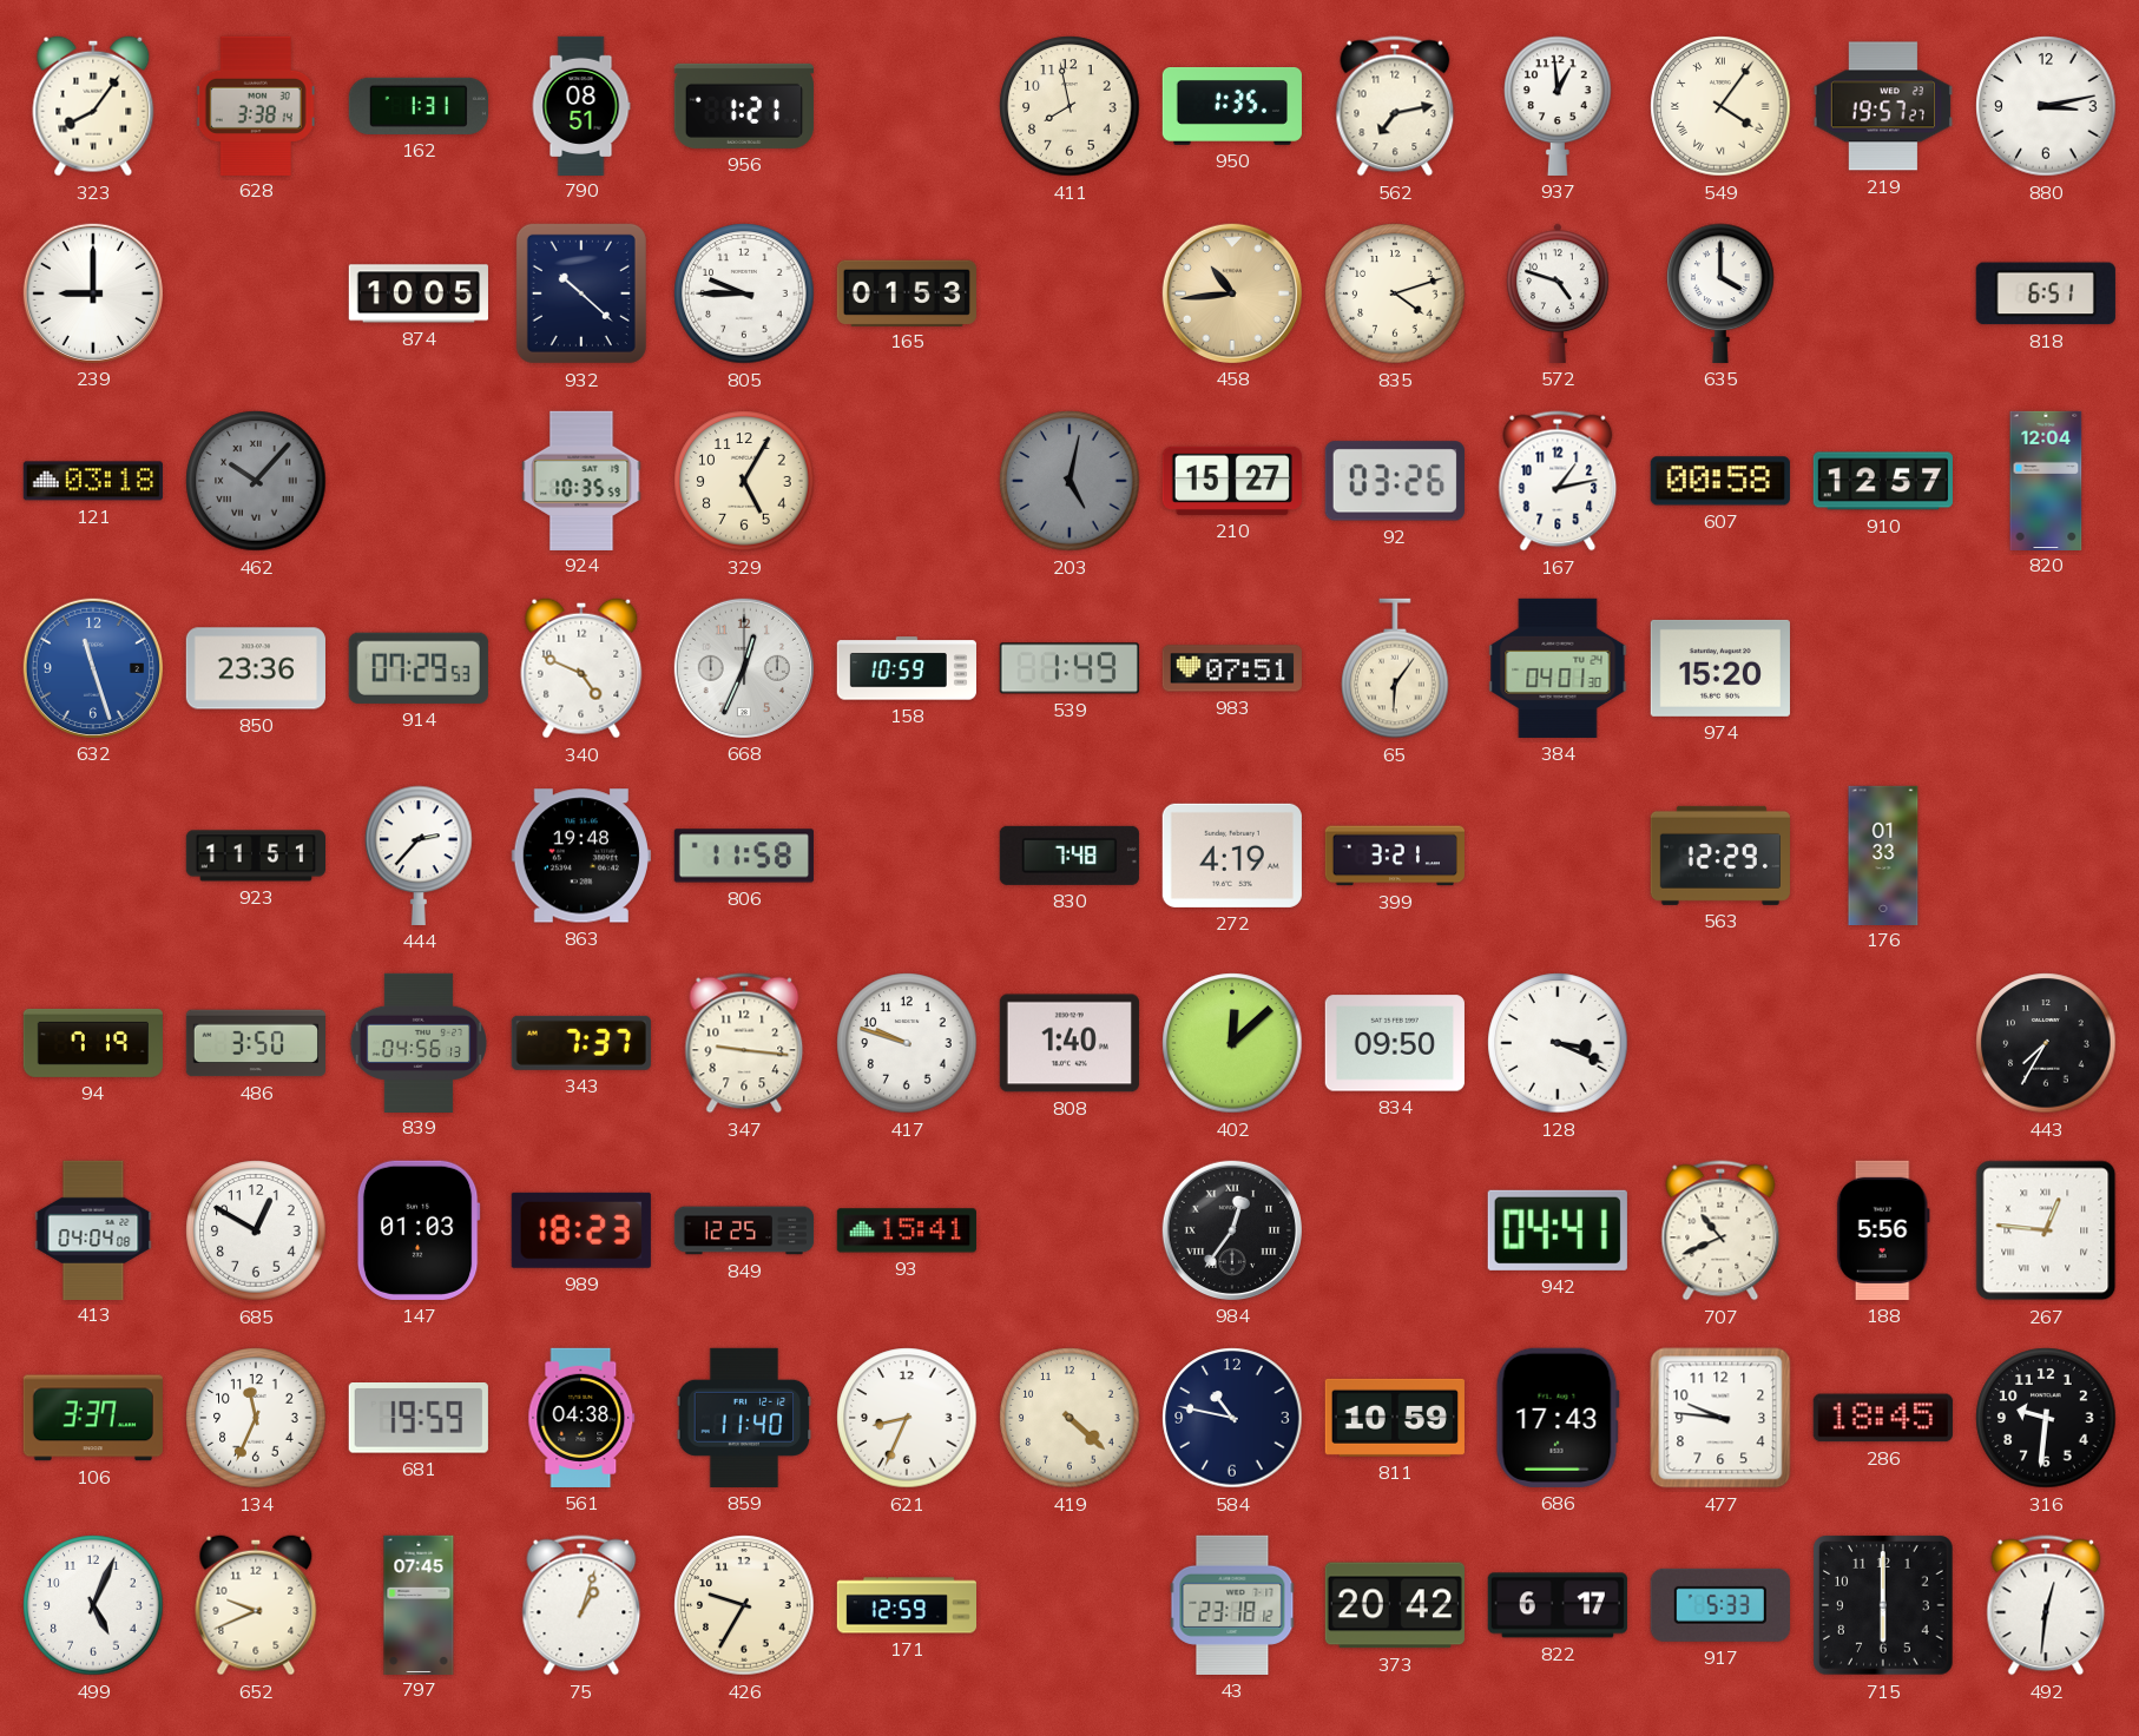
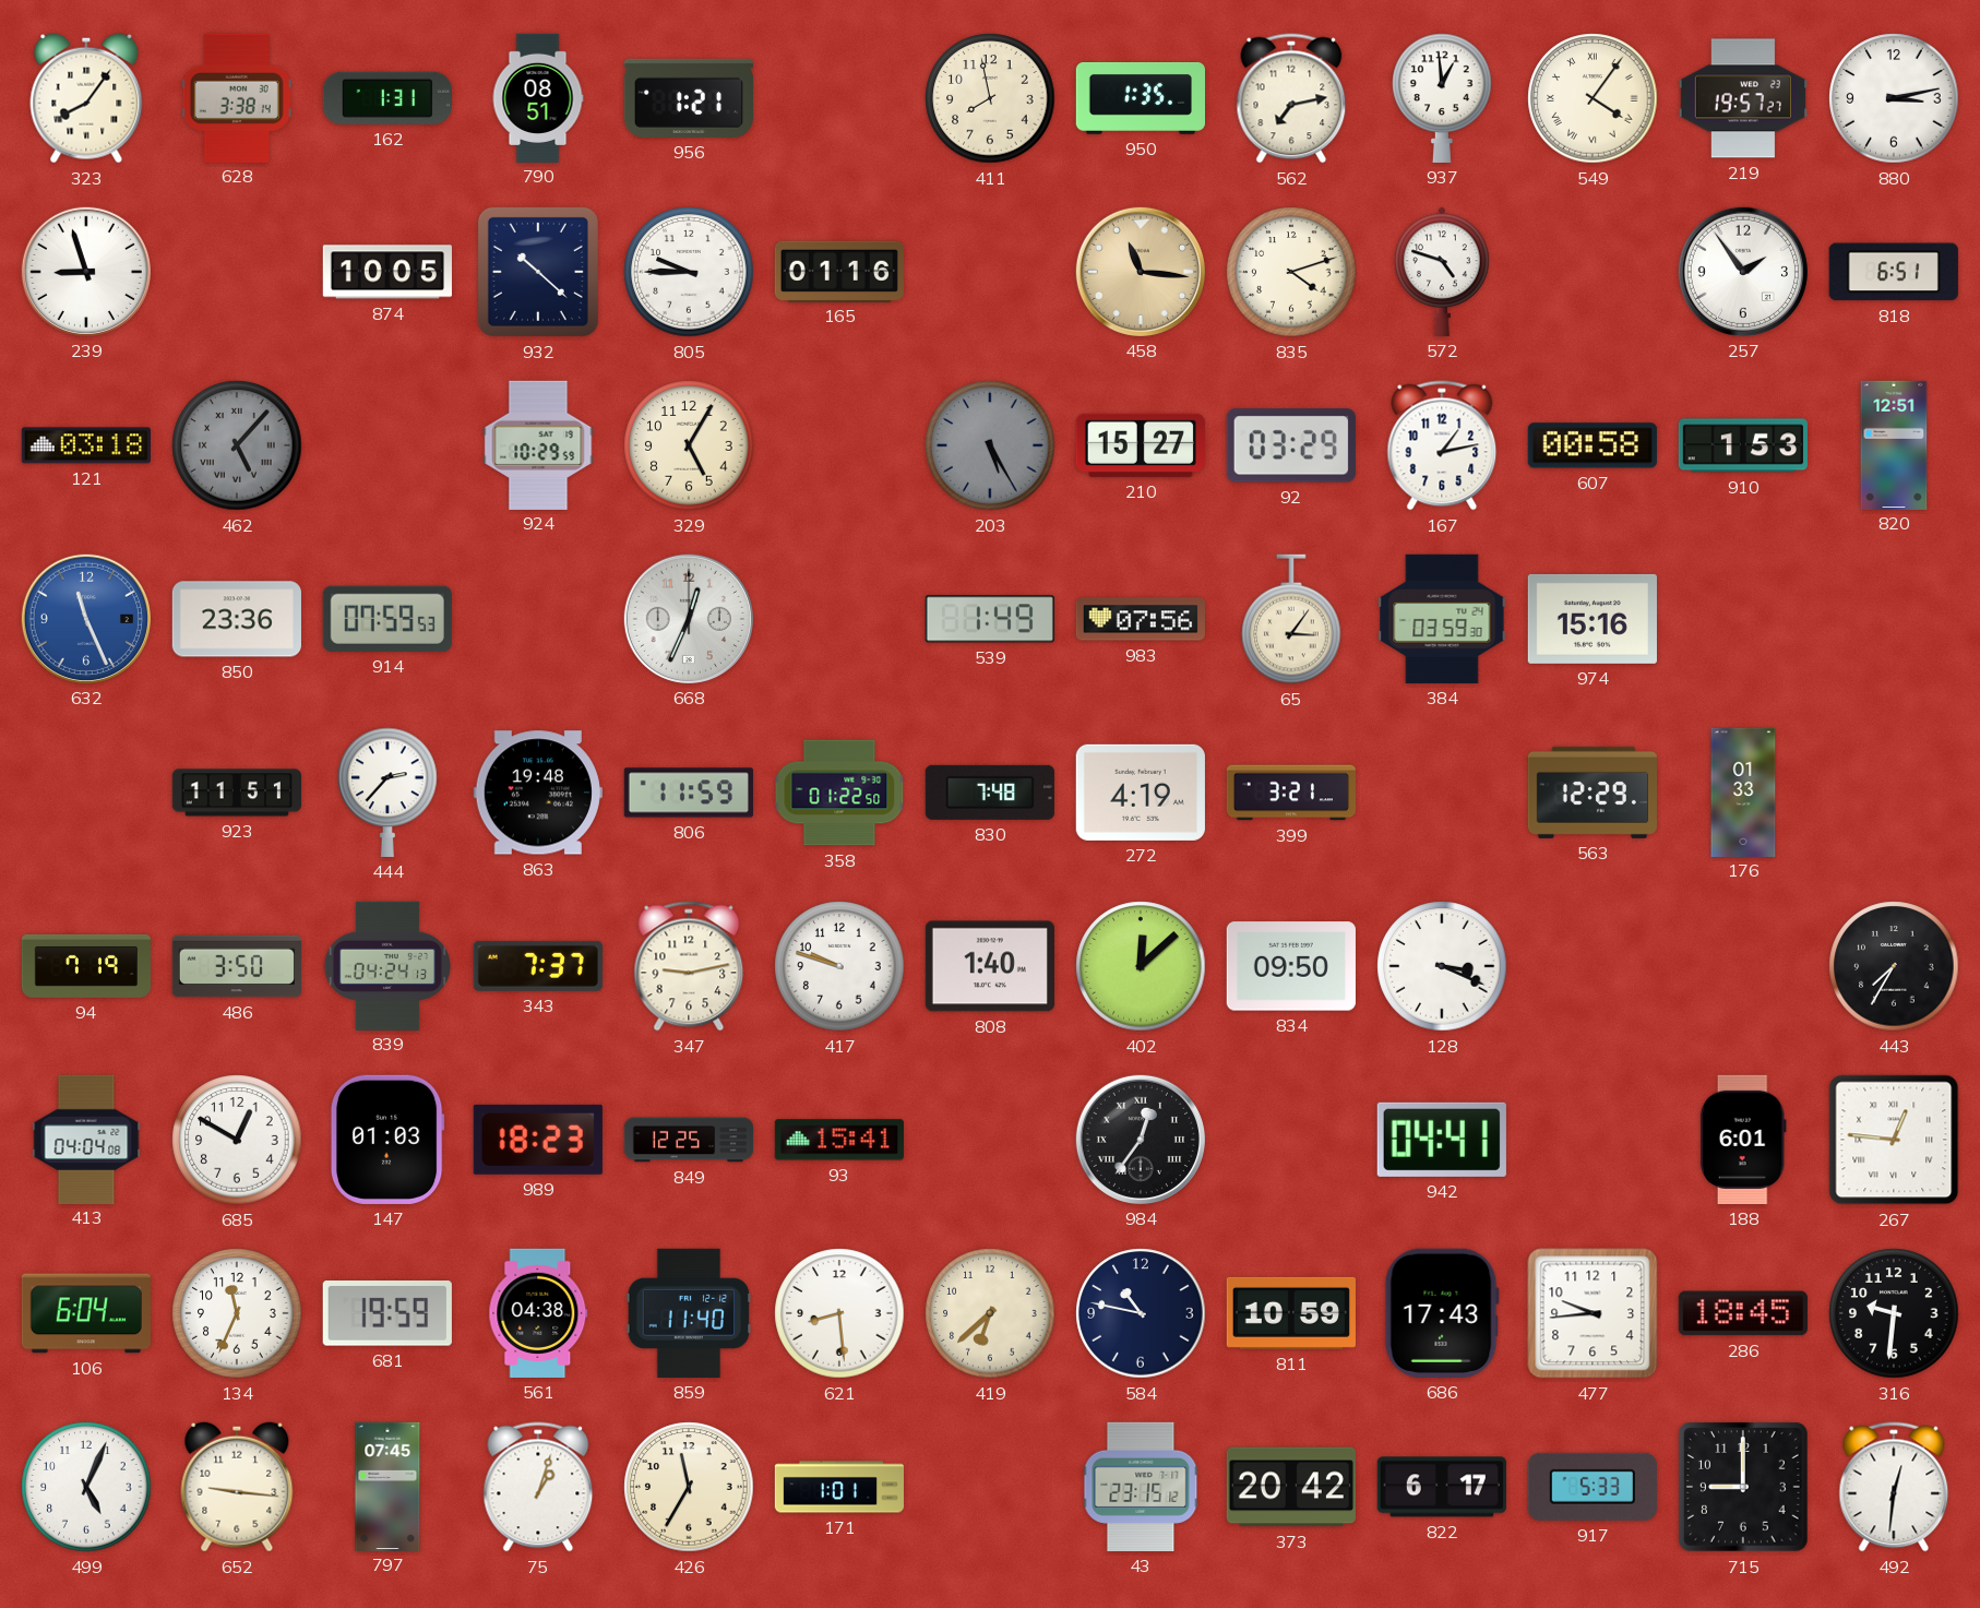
239: 9:00 -> 8:57 (86, 272)
165: 01:53 -> 01:16 (839, 271)
458: 10:44 -> 11:16 (1141, 272)
635: 4:00 -> none (1720, 293)
257: none -> 1:54 (1743, 272)
462: 10:07 -> 5:07 (237, 445)
924: 10:35 -> 10:29 (538, 444)
203: 5:02 -> 5:25 (990, 445)
92: 03:26 -> 03:29 (1291, 445)
910: 12:57 -> 1:53 (1743, 445)
820: 12:04 -> 12:51 (1894, 444)
632: 11:27 -> 11:26 (86, 619)
914: 07:29 -> 07:59 (387, 619)
340: 4:49 -> none (581, 668)
158: 10:59 -> none (907, 668)
983: 07:51 -> 07:56 (1141, 619)
65: 6:06 -> 3:06 (1291, 619)
384: 04:01 -> 03:59 (1442, 619)
974: 15:20 -> 15:16 (1593, 619)
806: 11:58 -> 11:59 (689, 793)
358: none -> 01:22 (839, 793)
839: 04:56 -> 04:24 (386, 965)
347: 9:16 -> 9:13 (689, 966)
707: 10:41 -> none (1720, 1230)
188: 5:56 -> 6:01 (1743, 1140)
106: 3:37 -> 6:04 (86, 1313)
621: 8:34 -> 8:29 (839, 1313)
419: 4:22 -> 6:38 (990, 1313)
477: 9:46 -> 9:44 (1593, 1313)
652: 9:41 -> 9:16 (237, 1487)
426: 9:35 -> 11:35 (689, 1487)
171: 12:59 -> 1:01 (838, 1487)
43: 23:18 -> 23:15 (1141, 1487)
715: 6:00 -> 9:00 (1744, 1488)
